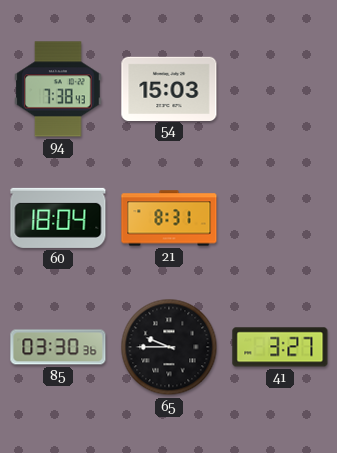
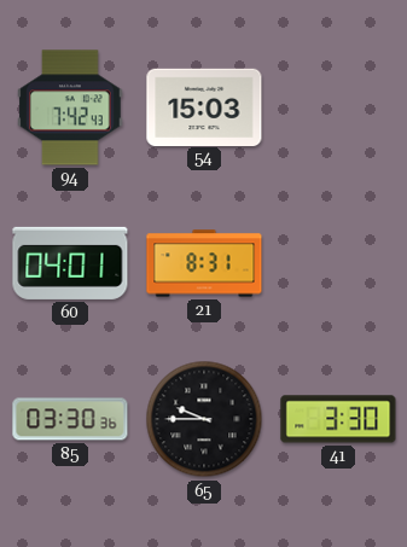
94: 7:38 -> 7:42 (70, 107)
60: 18:04 -> 04:01 (70, 263)
41: 3:27 -> 3:30 (338, 419)
